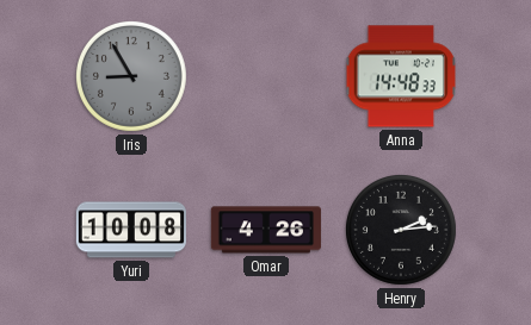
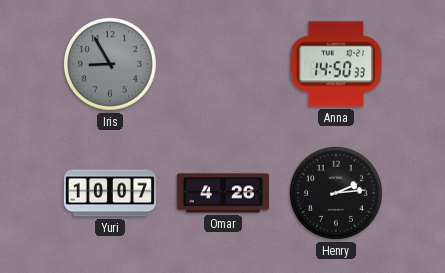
Anna: 14:48 -> 14:50 (336, 64)
Yuri: 10:08 -> 10:07 (109, 193)
